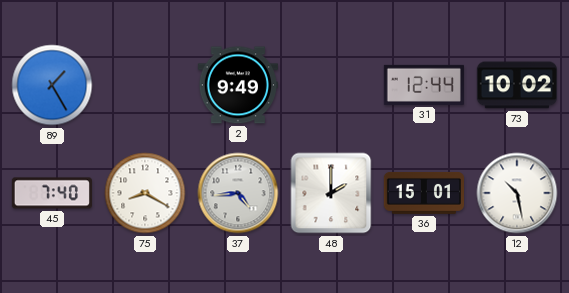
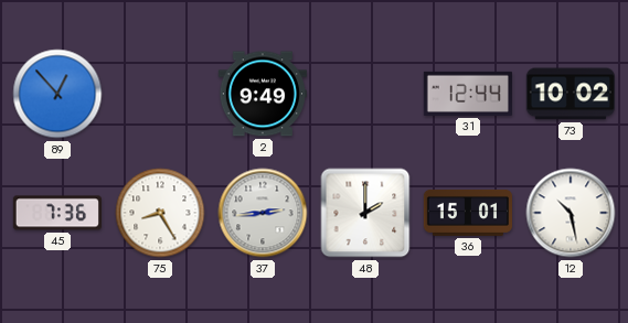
89: 1:25 -> 12:53 (57, 94)
45: 7:40 -> 7:36 (57, 213)
75: 8:20 -> 8:25 (160, 213)
37: 4:44 -> 2:44 (263, 213)
